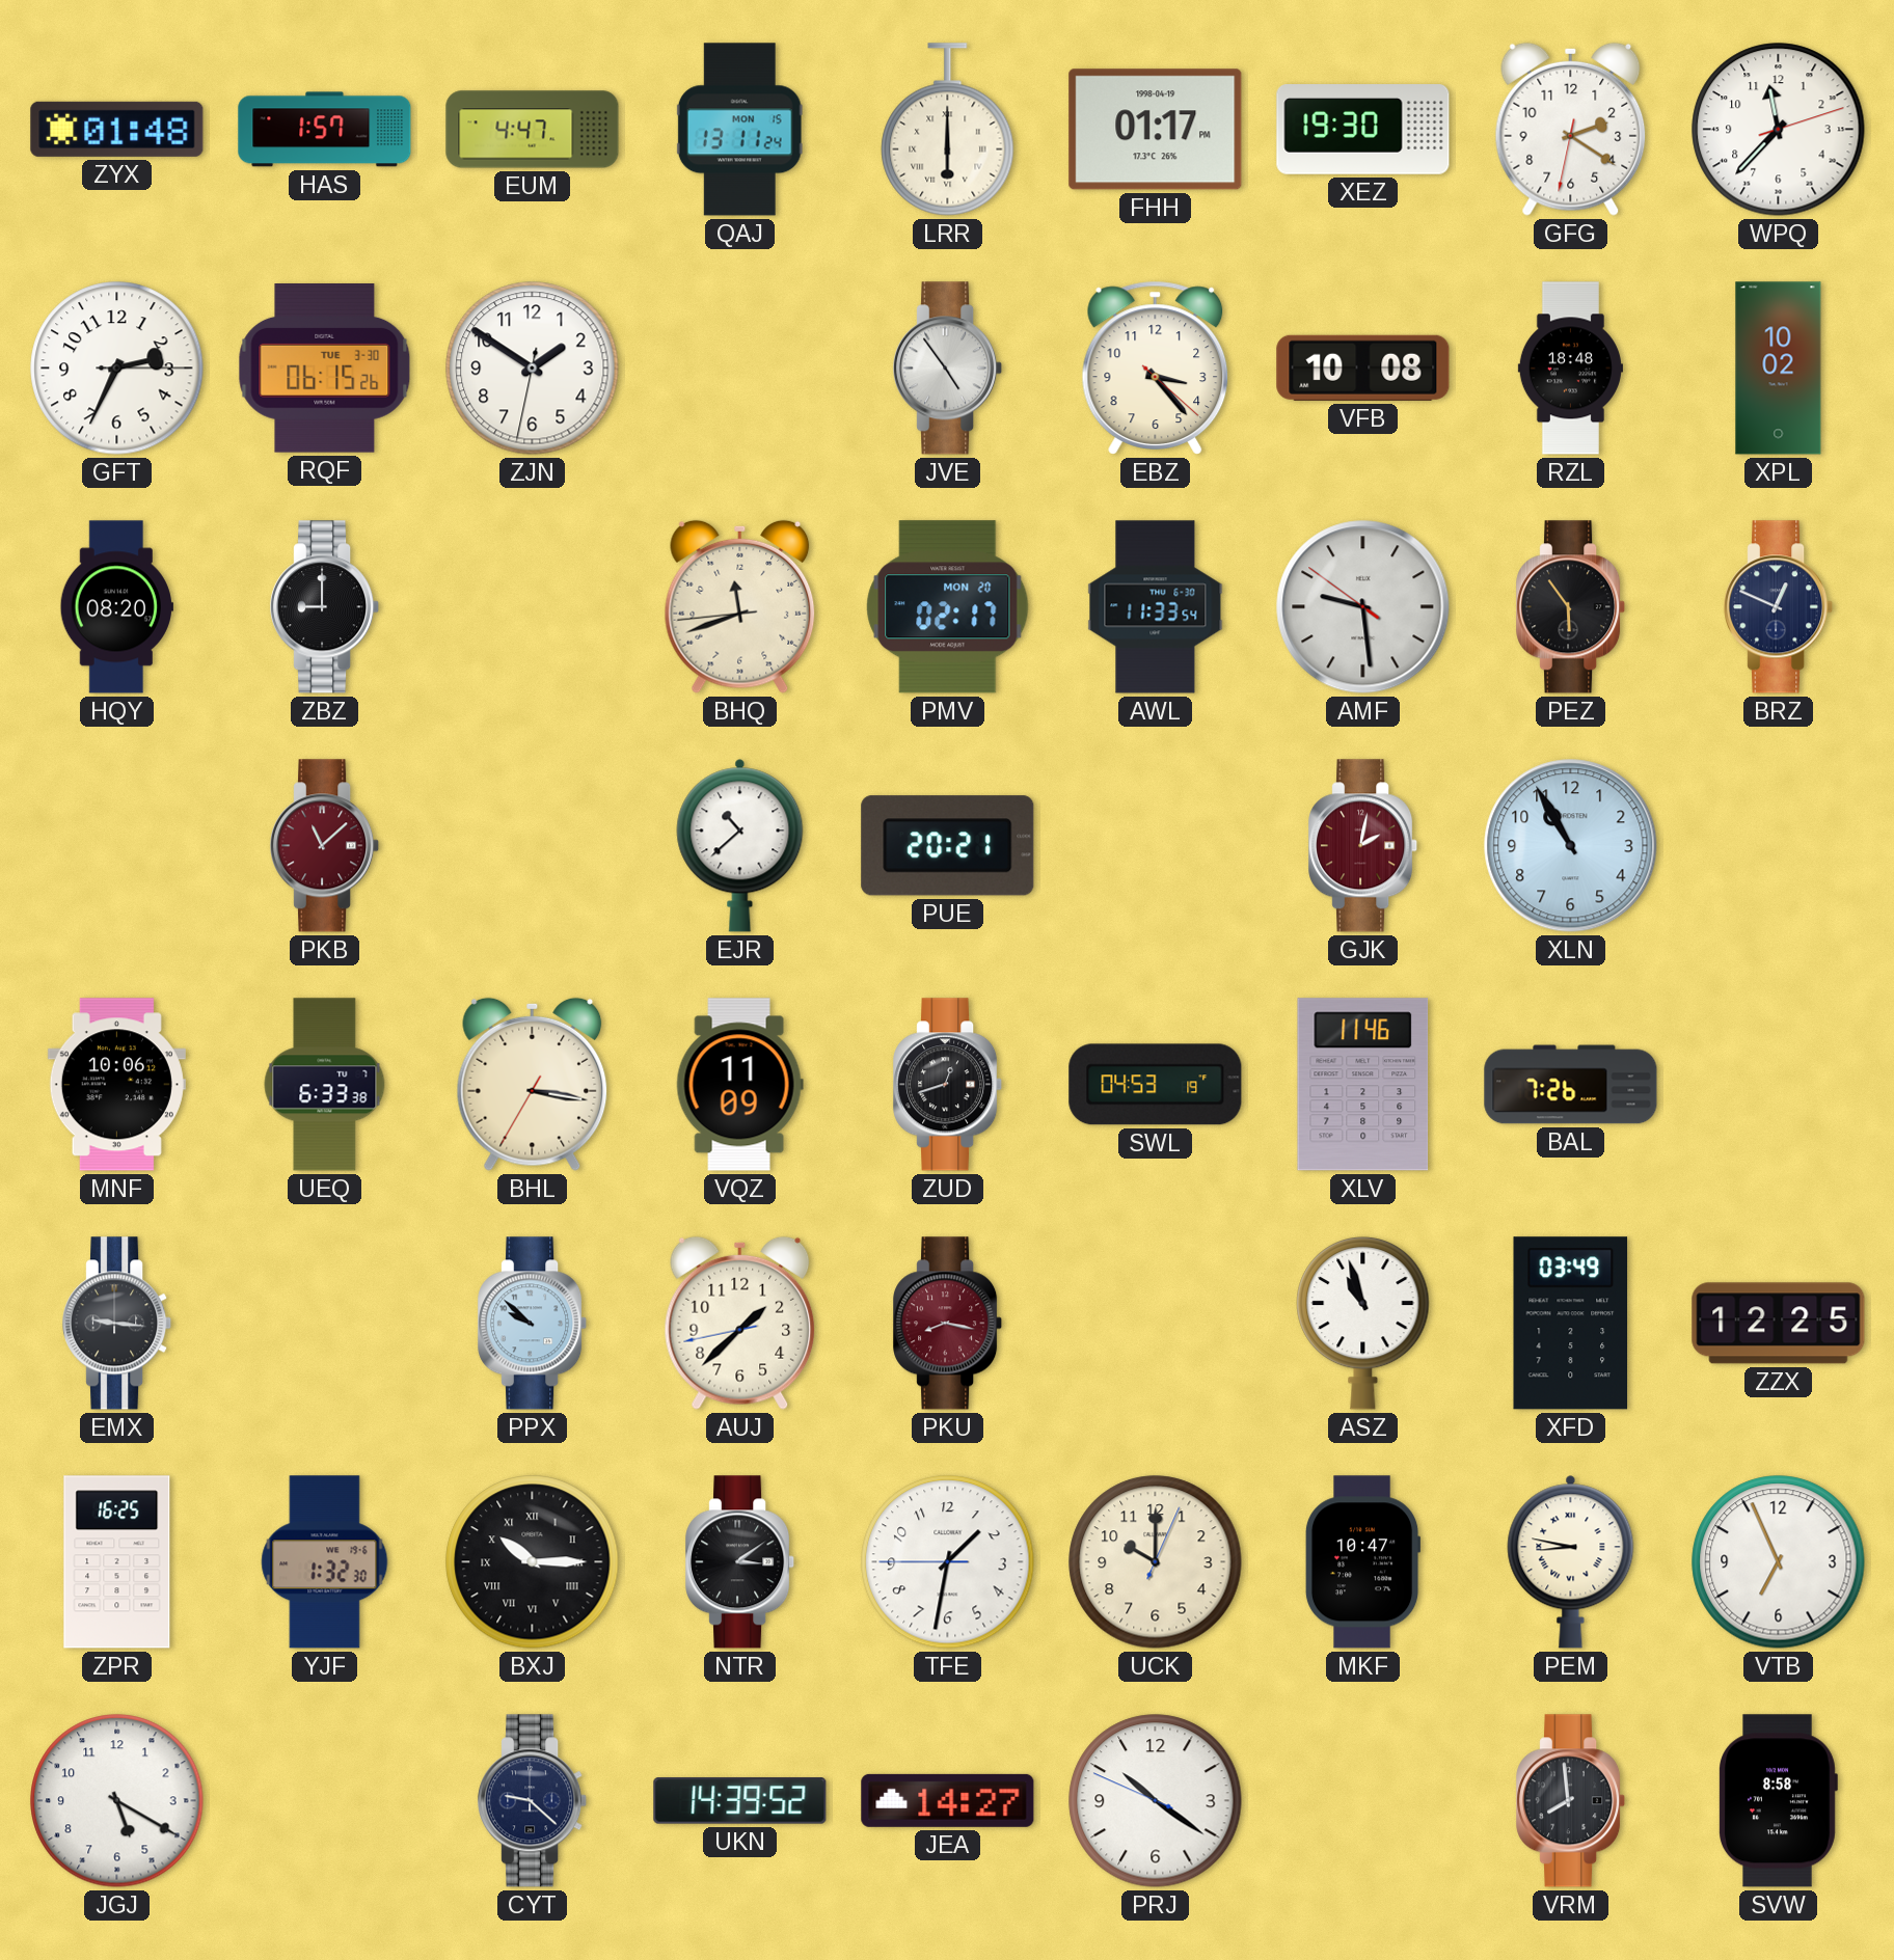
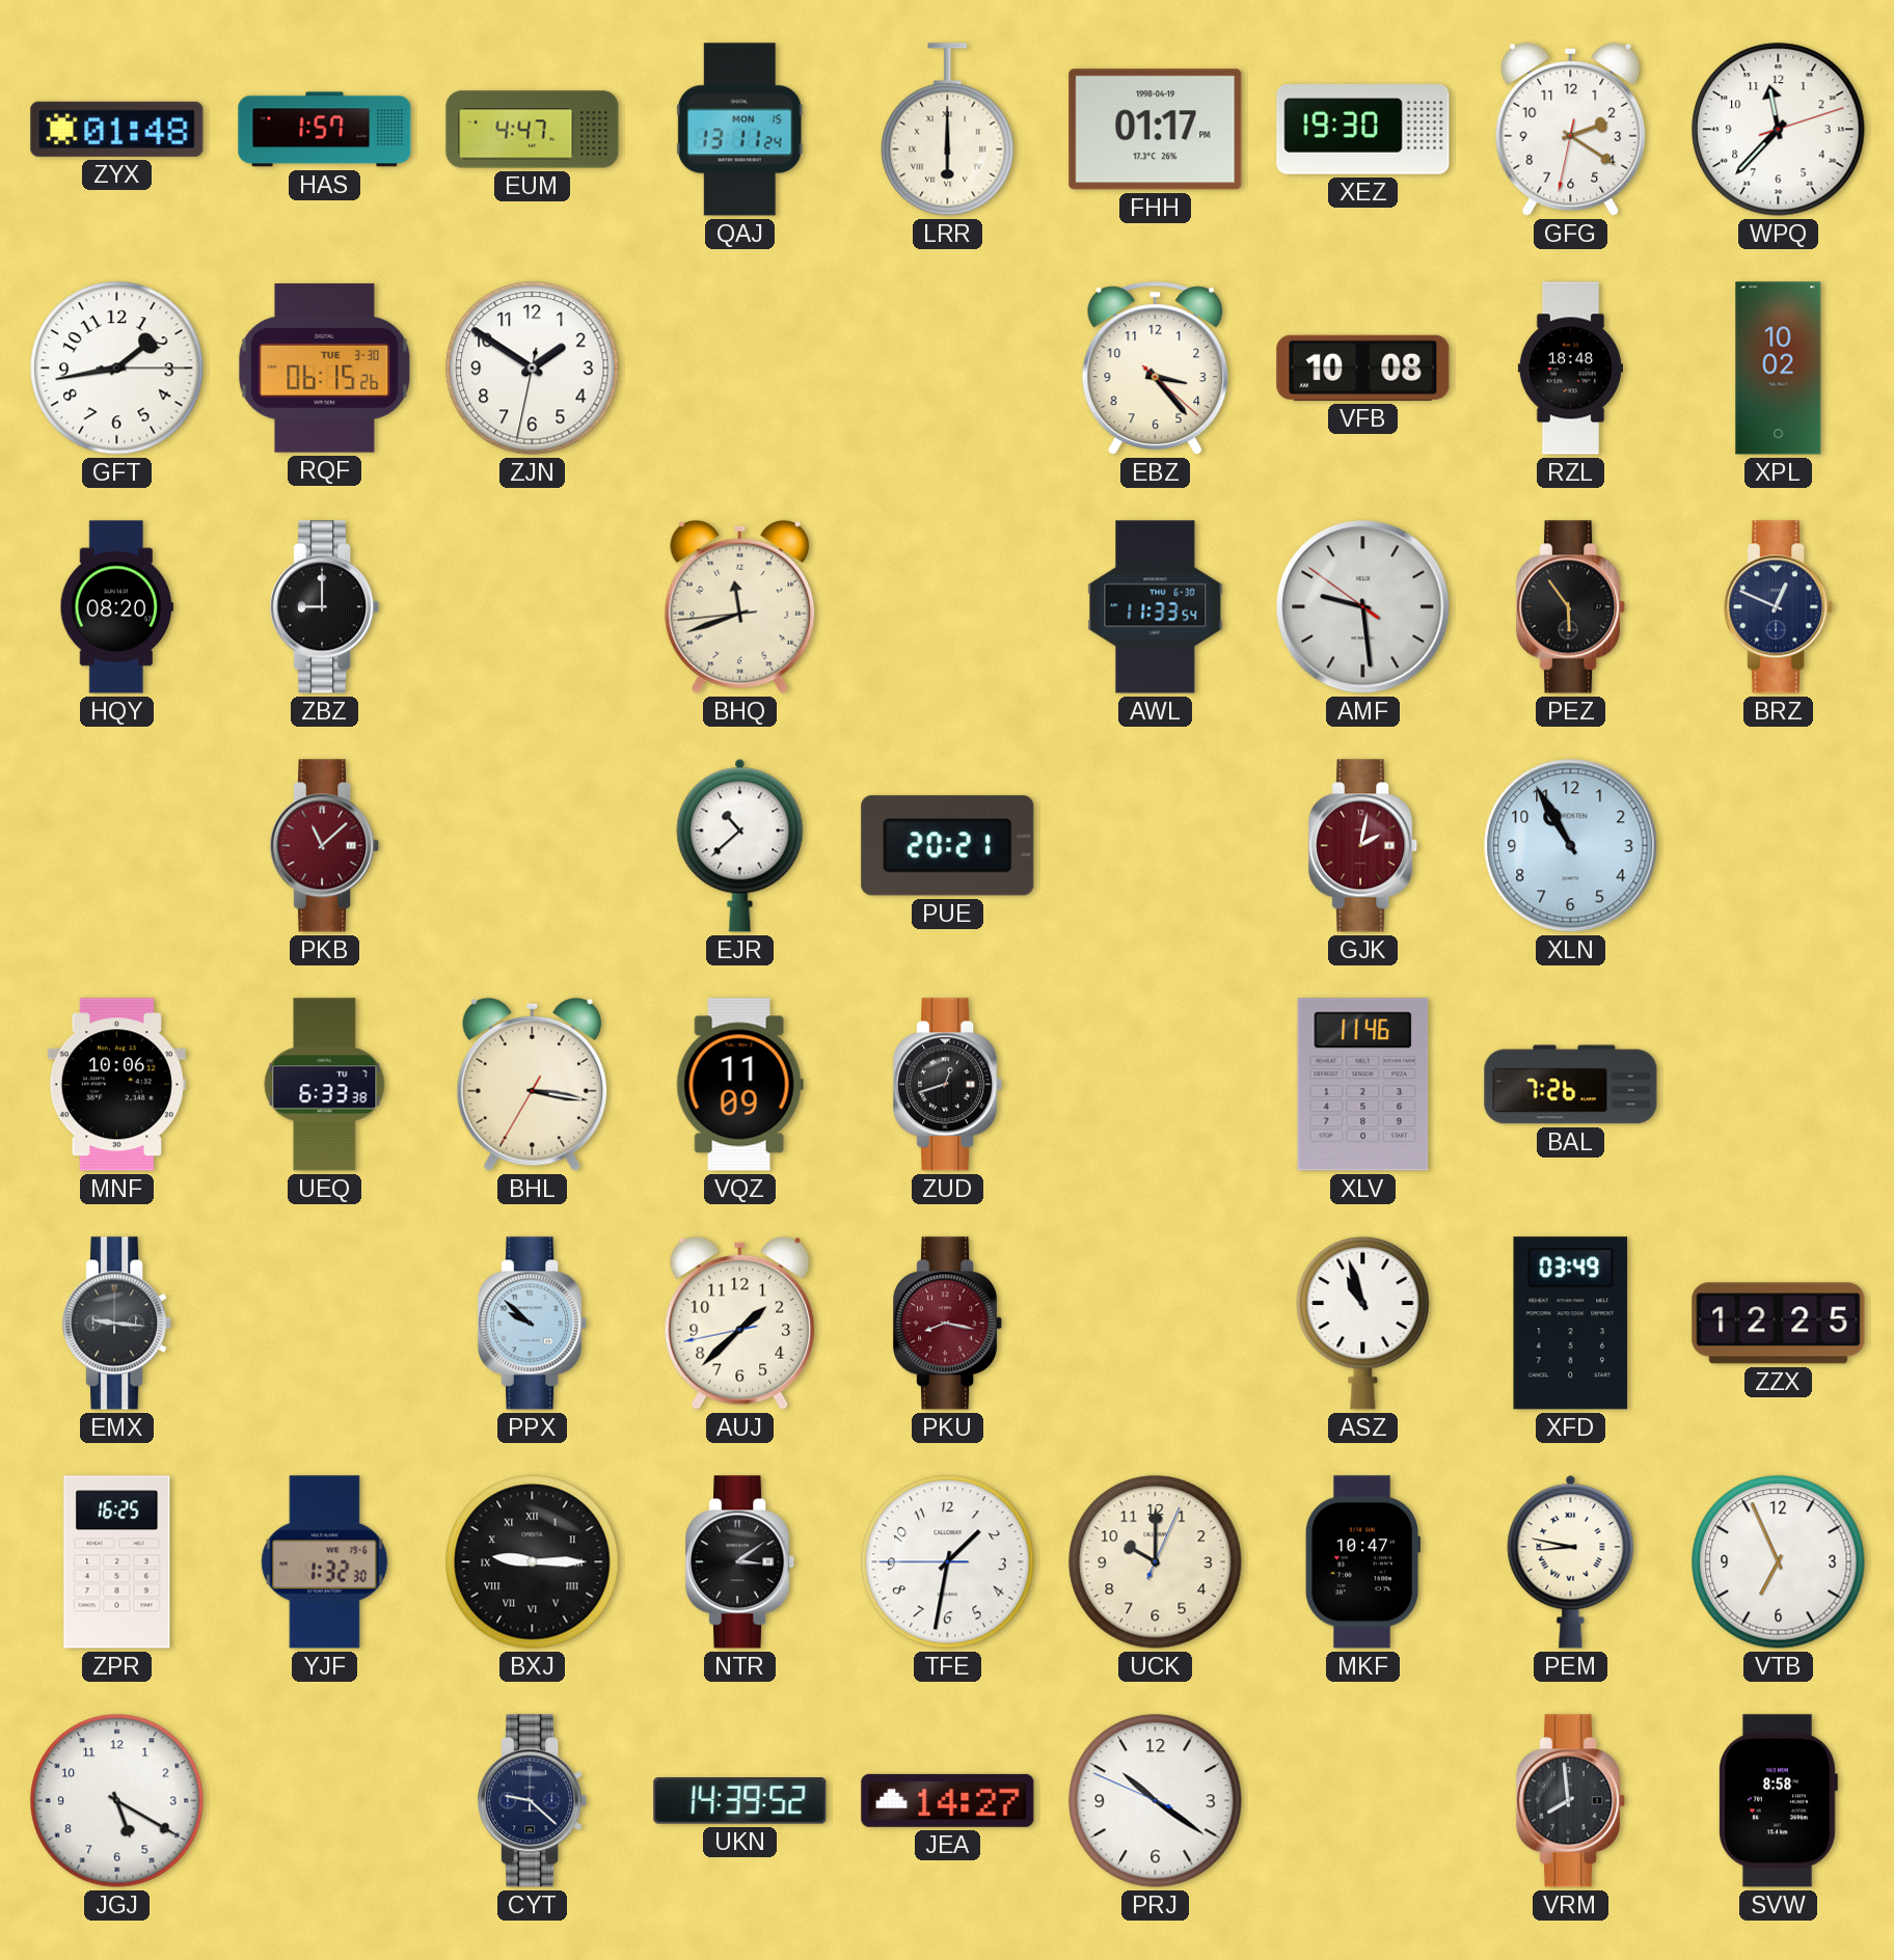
GFT: 2:34 -> 1:43 (117, 369)
JVE: 4:54 -> none (948, 369)
PMV: 02:17 -> none (948, 607)
SWL: 04:53 -> none (1156, 1085)
BXJ: 10:15 -> 9:15 (533, 1562)
